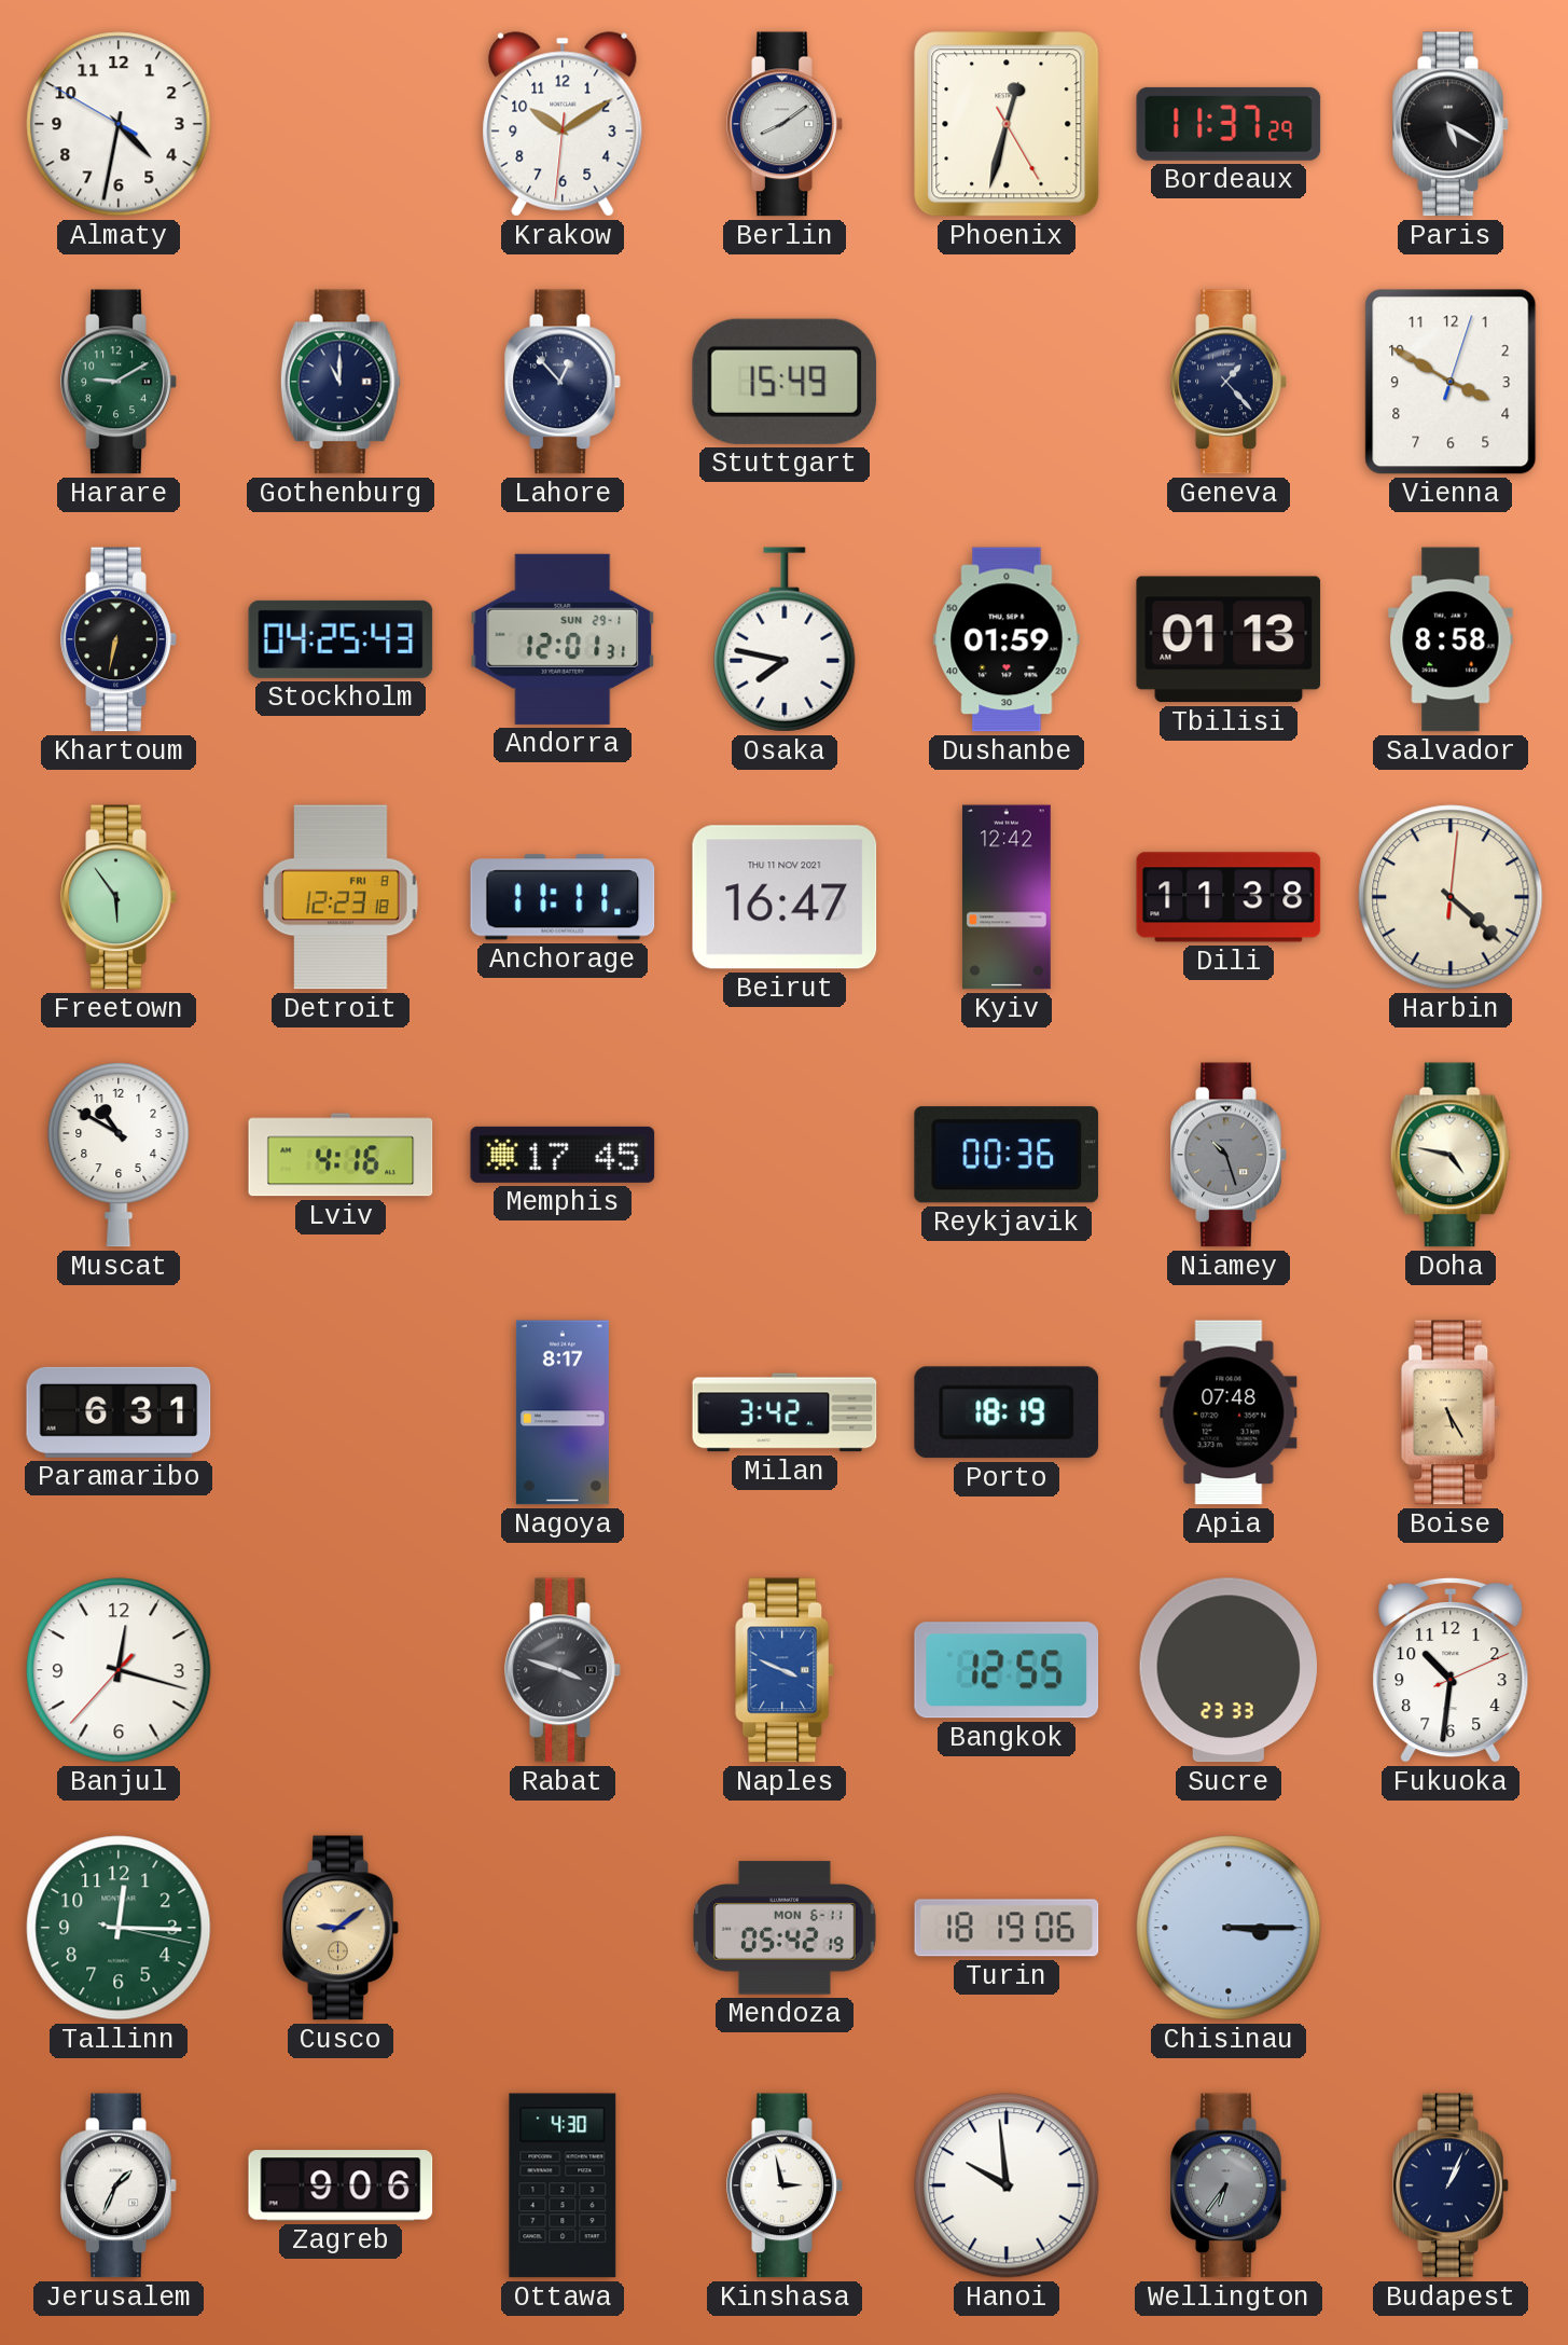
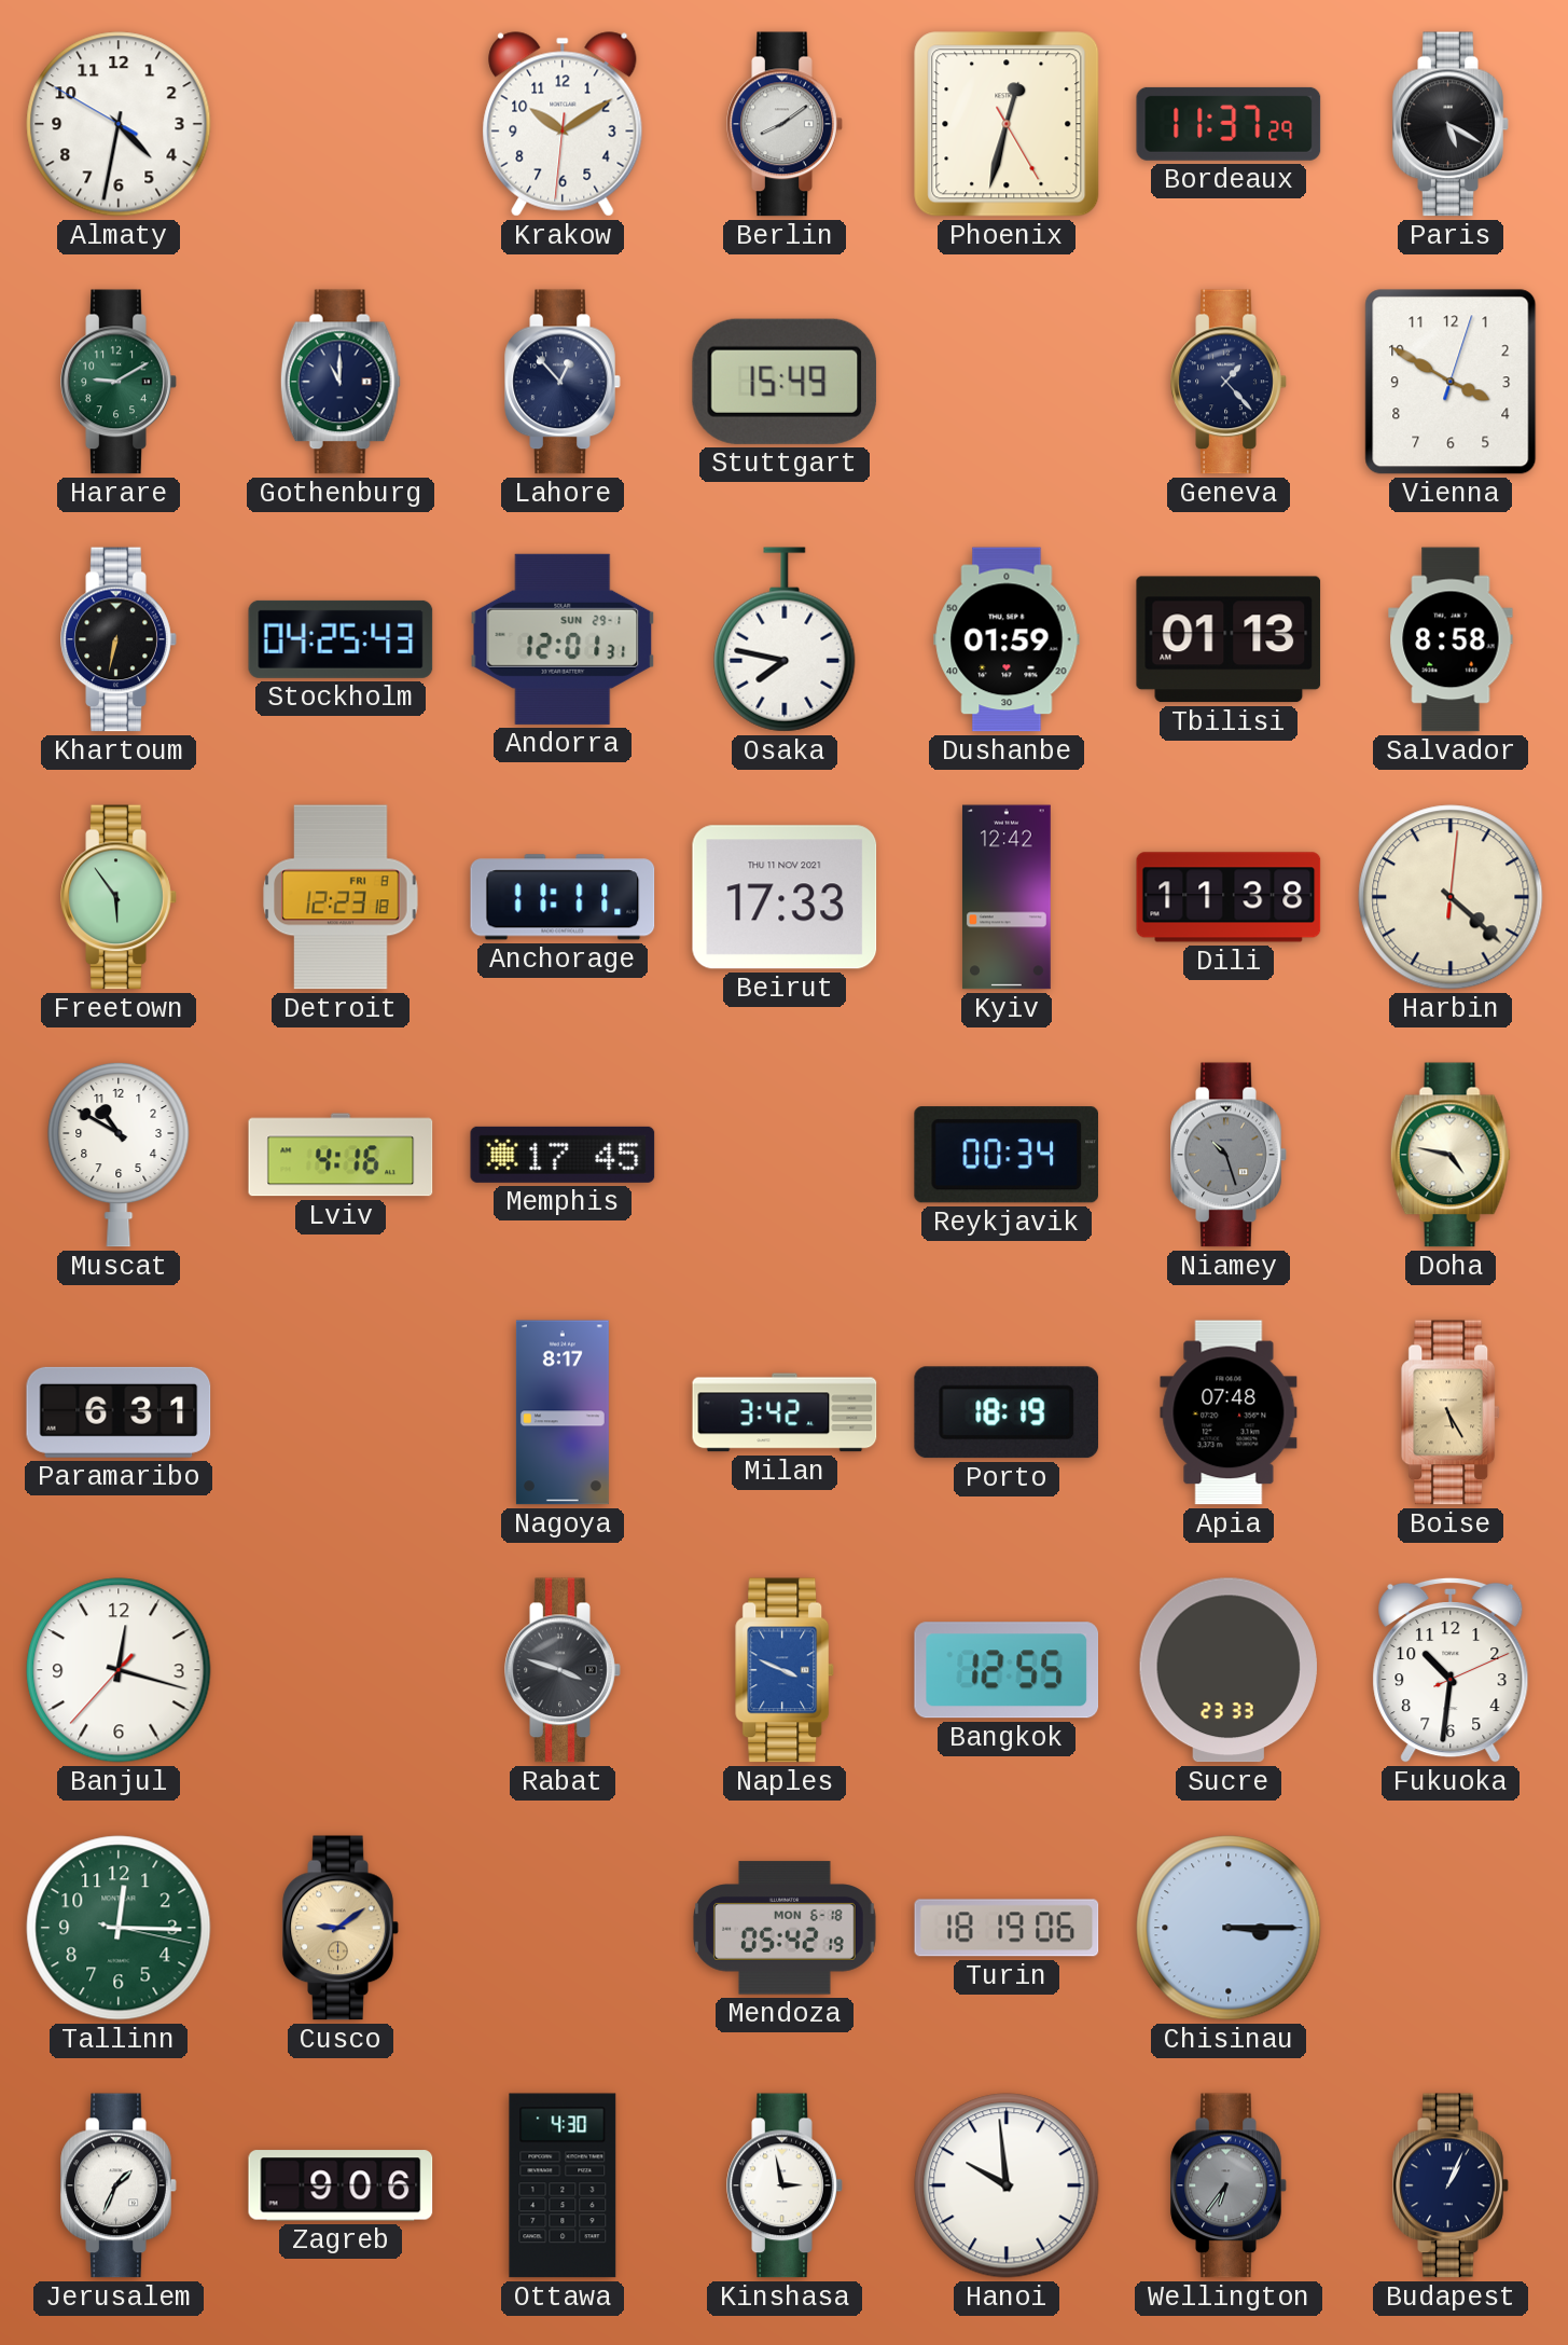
Beirut: 16:47 -> 17:33 (785, 897)
Reykjavik: 00:36 -> 00:34 (1005, 1155)
Mendoza date: MON 6-11 -> MON 6-18 (786, 1928)
